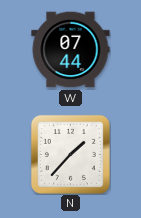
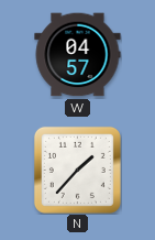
W: 07:44 -> 04:57 (78, 55)
